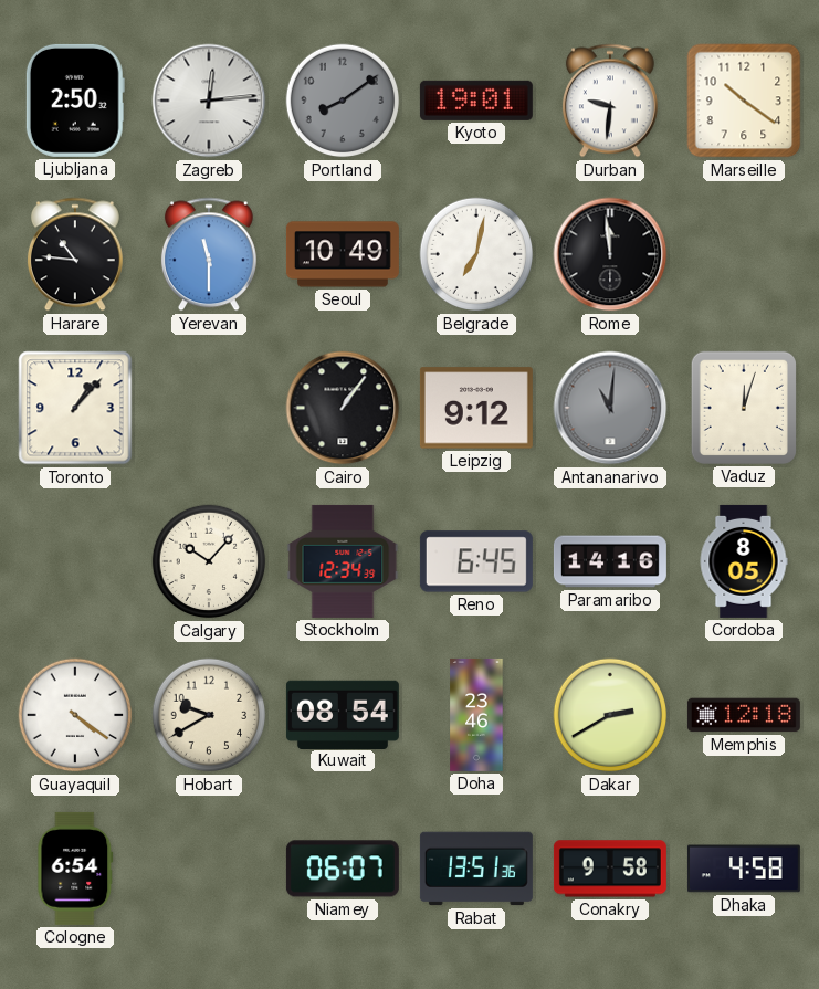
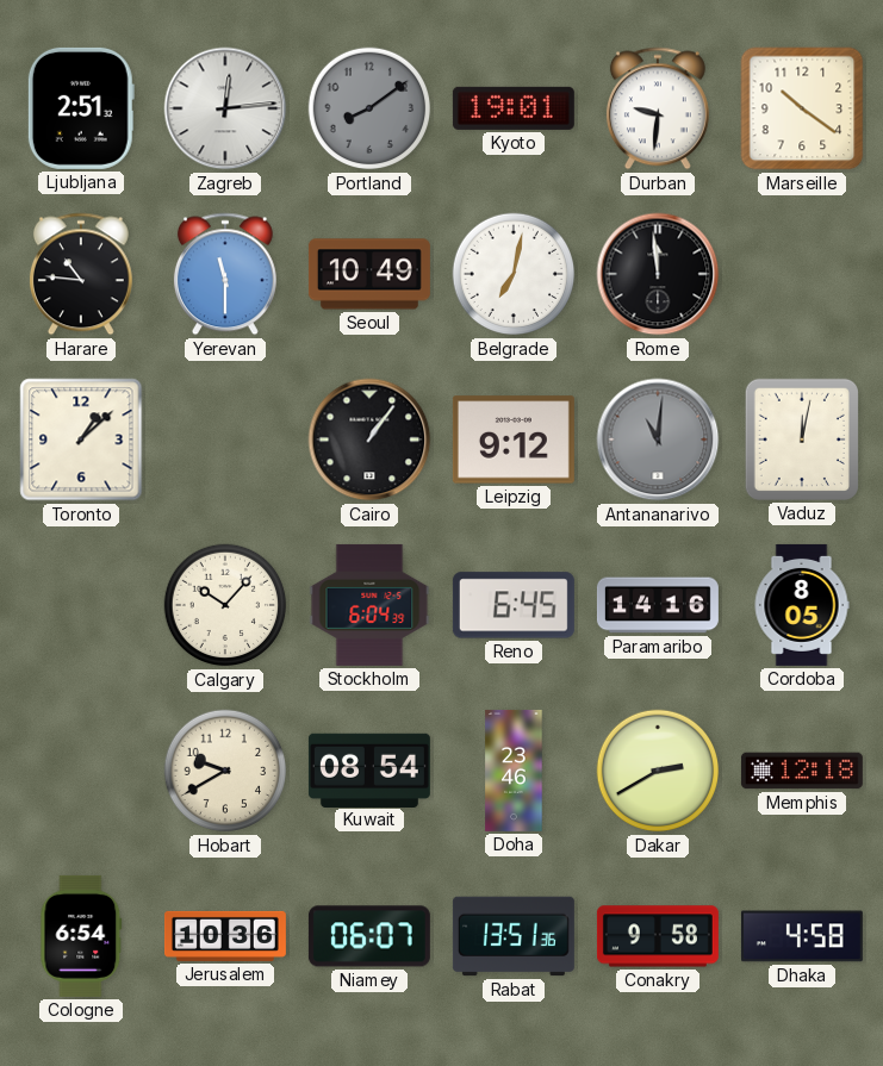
Ljubljana: 2:50 -> 2:51 (81, 108)
Toronto: 1:07 -> 1:08 (81, 440)
Vaduz: 12:03 -> 12:02 (802, 440)
Stockholm: 12:34 -> 6:04 (369, 605)
Guayaquil: 4:21 -> none (75, 715)
Jerusalem: none -> 10:36 (225, 936)
